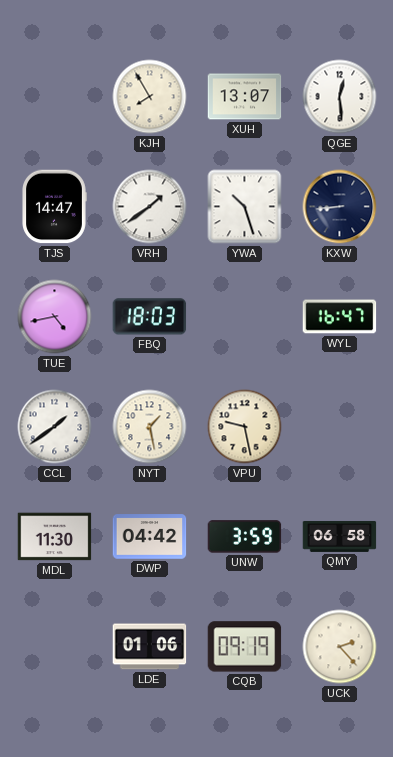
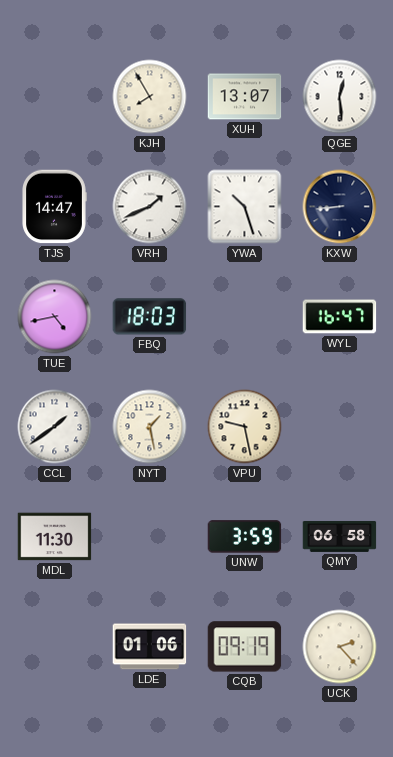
VRH: 1:39 -> 1:41 (150, 207)
DWP: 04:42 -> none (150, 537)
